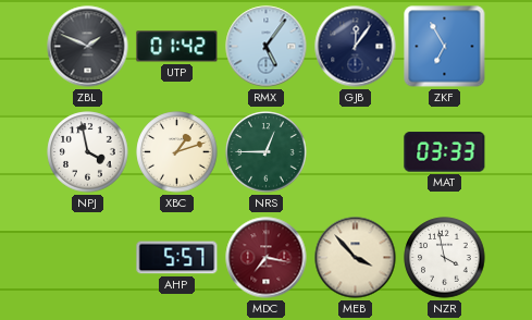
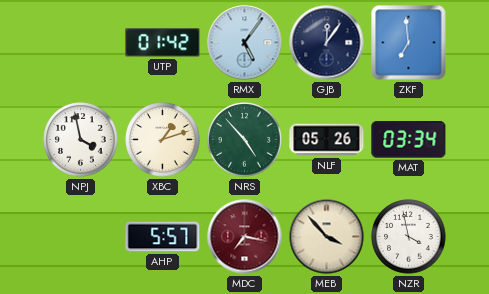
ZBL: 1:49 -> none (88, 47)
ZKF: 6:55 -> 6:59 (409, 43)
NRS: 12:45 -> 4:53 (245, 140)
NLF: none -> 05:26 (327, 140)
MAT: 03:33 -> 03:34 (409, 140)
